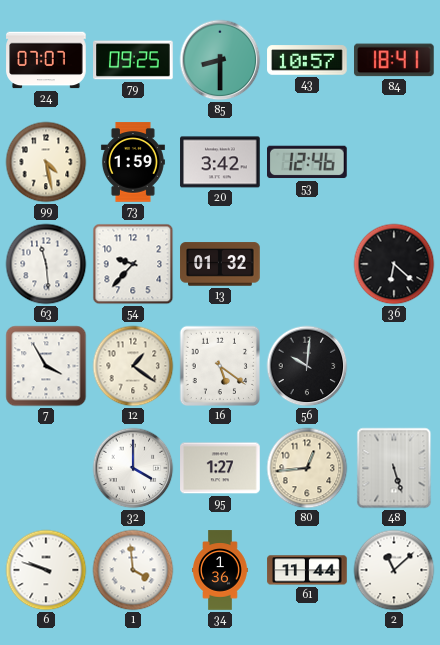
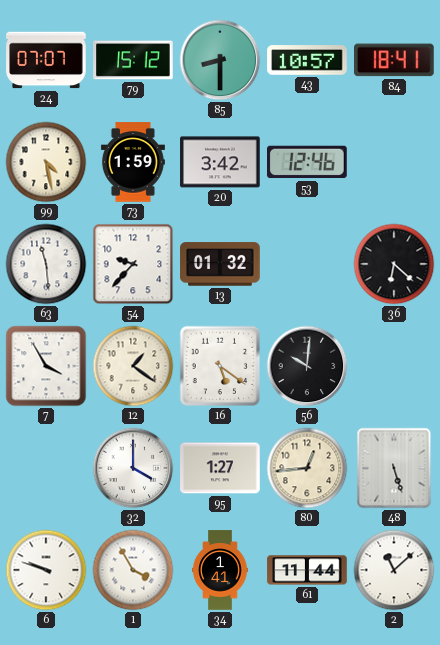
79: 09:25 -> 15:12 (133, 60)
1: 3:59 -> 3:55 (133, 570)
34: 1:36 -> 1:41 (220, 570)
